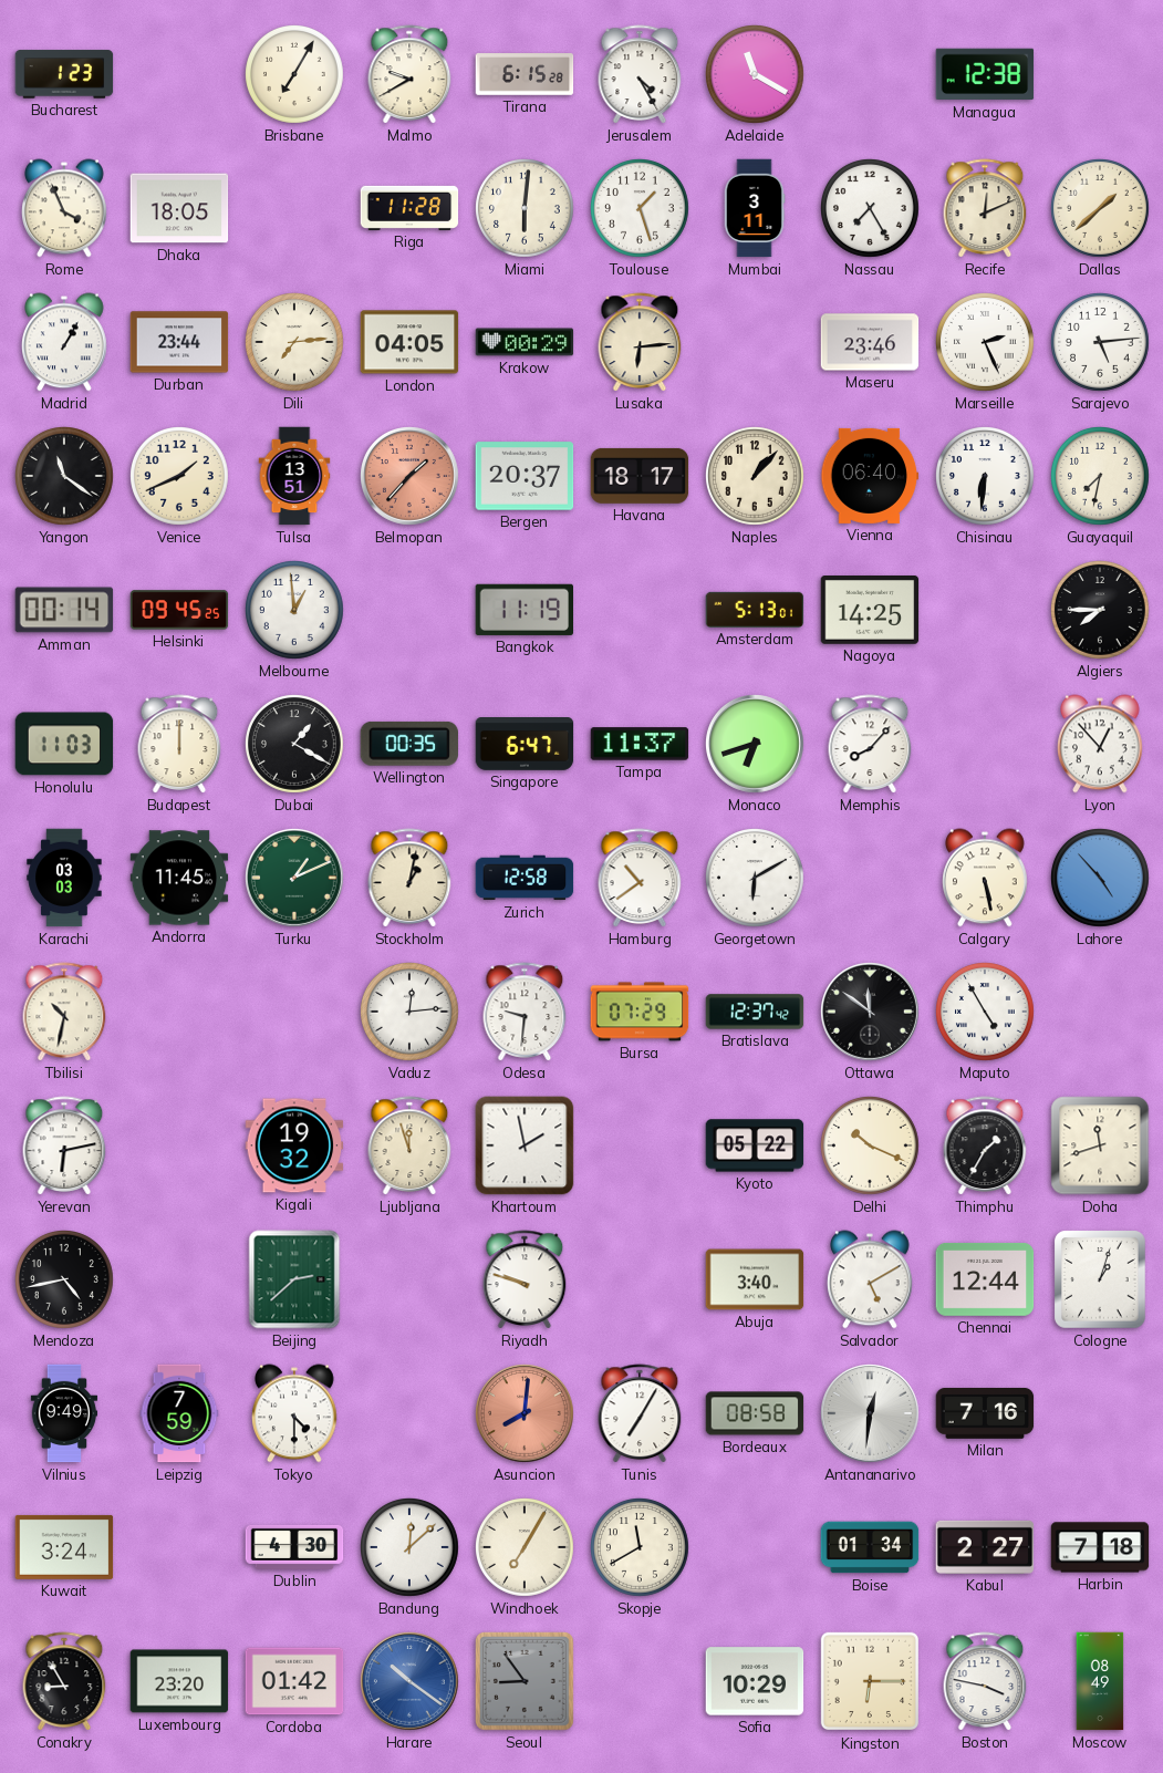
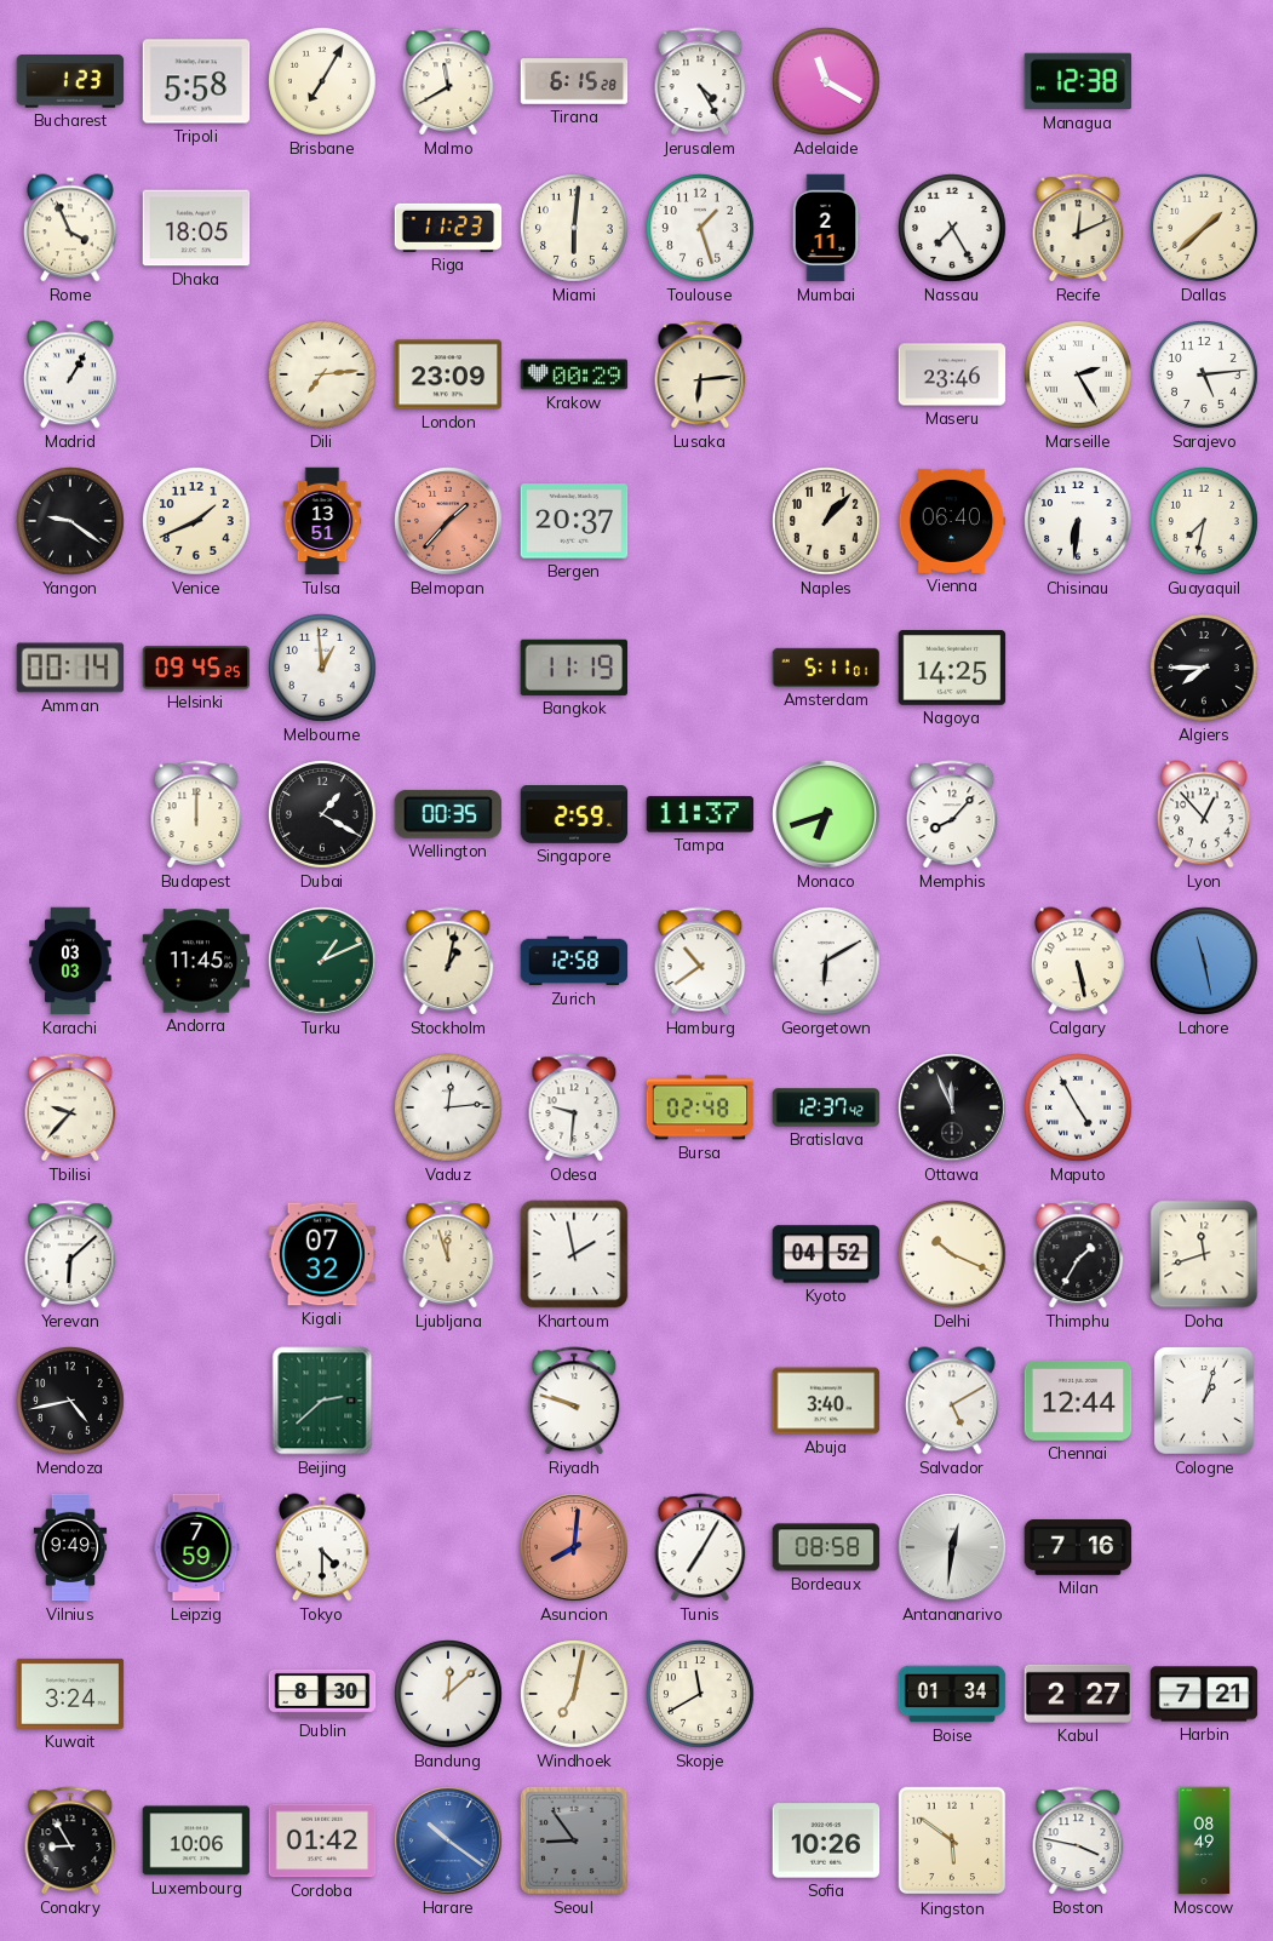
Tripoli: none -> 5:58 (196, 81)
Malmo: 9:40 -> 11:40 (448, 81)
Riga: 11:28 -> 11:23 (448, 228)
Mumbai: 3:11 -> 2:11 (826, 228)
Durban: 23:44 -> none (179, 342)
London: 04:05 -> 23:09 (448, 374)
Marseille: 2:26 -> 2:25 (1079, 376)
Yangon: 11:21 -> 9:21 (71, 522)
Havana: 18:17 -> none (640, 476)
Amsterdam: 5:13 -> 5:11 (826, 668)
Honolulu: 11:03 -> none (64, 744)
Singapore: 6:47 -> 2:59 (574, 815)
Lahore: 4:53 -> 11:28 (1205, 962)
Tbilisi: 10:32 -> 9:37 (70, 1107)
Bursa: 07:29 -> 02:48 (700, 1107)
Ottawa: 11:51 -> 11:56 (953, 1109)
Yerevan: 6:13 -> 6:08 (70, 1254)
Kigali: 19:32 -> 07:32 (322, 1254)
Kyoto: 05:22 -> 04:52 (826, 1254)
Dublin: 4:30 -> 8:30 (322, 1694)
Windhoek: 7:05 -> 7:02 (575, 1695)
Harbin: 7:18 -> 7:21 (1204, 1694)
Luxembourg: 23:20 -> 10:06 (196, 1840)
Sofia: 10:29 -> 10:26 (826, 1840)
Kingston: 6:15 -> 5:51 (952, 1840)
